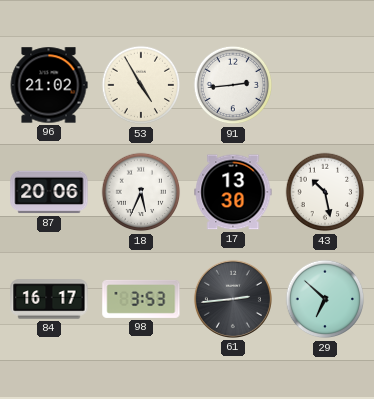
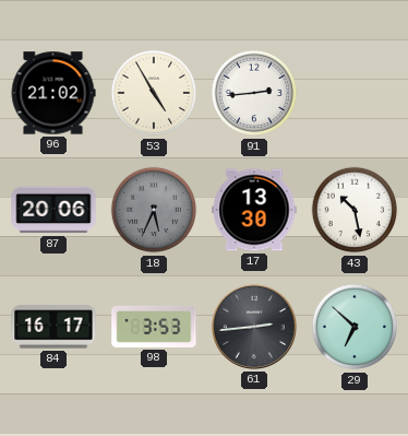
18 dial: white -> grey (154, 210)
